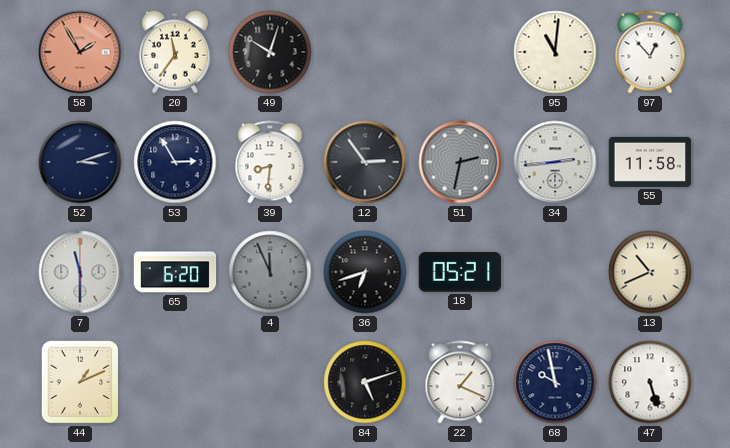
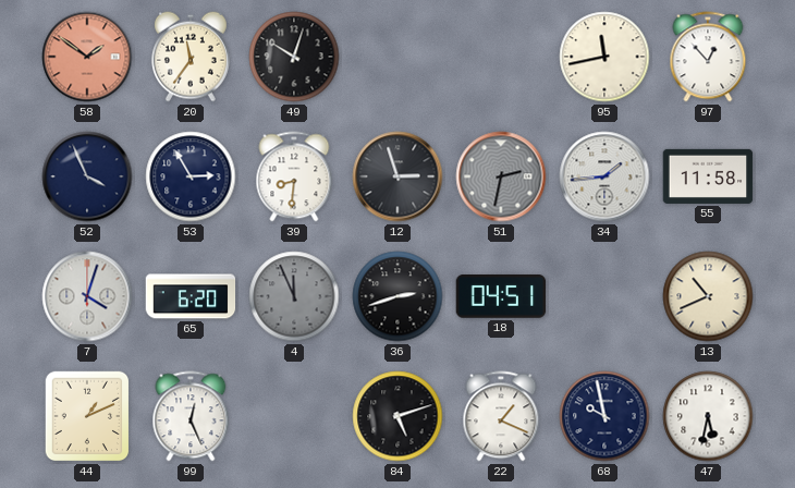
58: 1:55 -> 1:51 (87, 57)
95: 11:01 -> 11:43 (604, 57)
52: 3:12 -> 3:56 (87, 176)
12: 2:54 -> 2:57 (397, 176)
34: 2:44 -> 1:44 (604, 176)
7: 11:30 -> 4:03 (87, 296)
36: 6:42 -> 2:42 (397, 296)
18: 05:21 -> 04:51 (501, 296)
99: none -> 12:26 (191, 416)
47: 5:27 -> 5:32 (708, 416)
